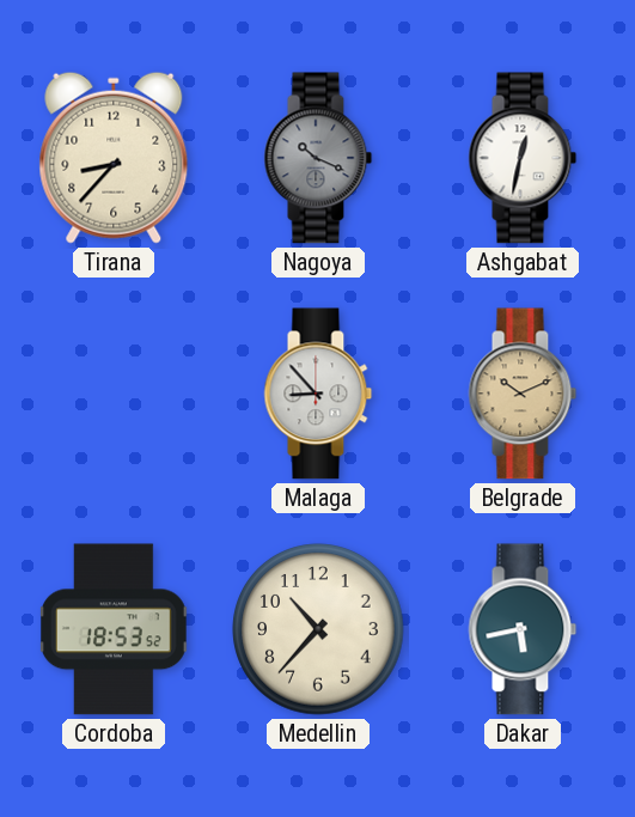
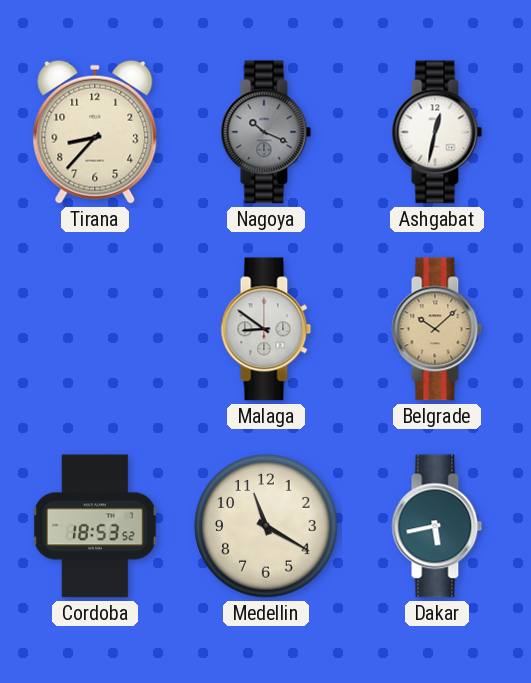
Malaga: 8:53 -> 8:51 (266, 329)
Belgrade: 10:11 -> 10:08 (437, 329)
Medellin: 10:37 -> 11:20 (266, 526)
